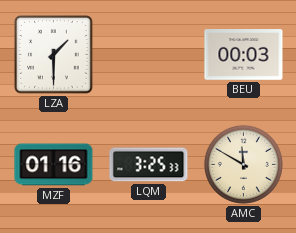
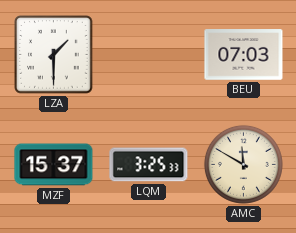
BEU: 00:03 -> 07:03 (244, 55)
MZF: 01:16 -> 15:37 (54, 165)
